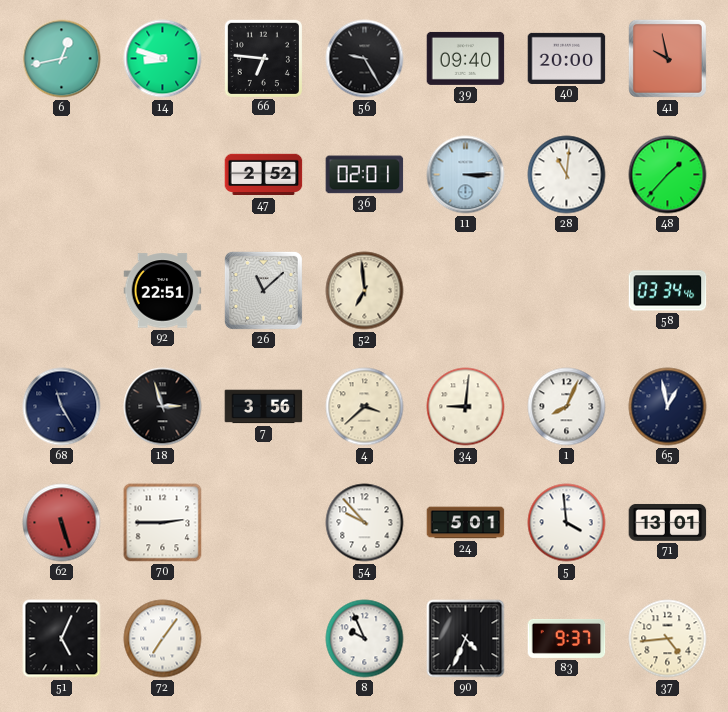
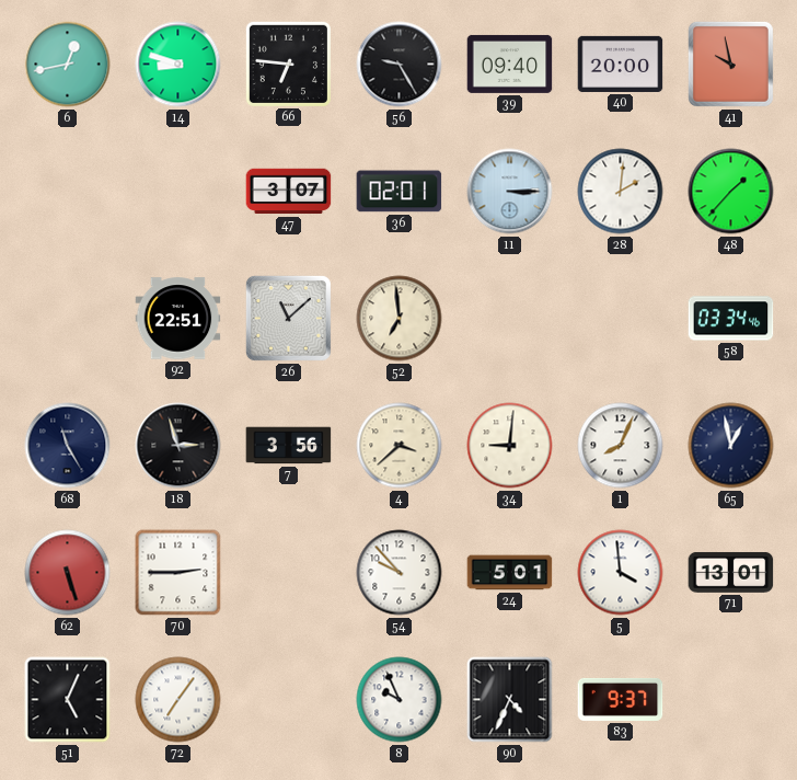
47: 2:52 -> 3:07 (289, 192)
28: 11:01 -> 2:01 (621, 192)
37: 4:44 -> none (668, 639)
